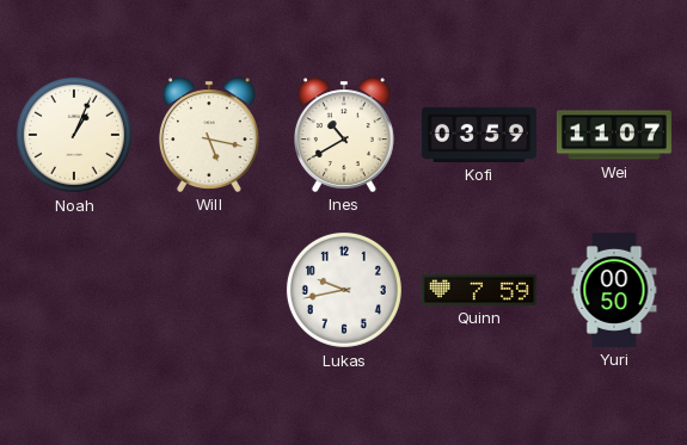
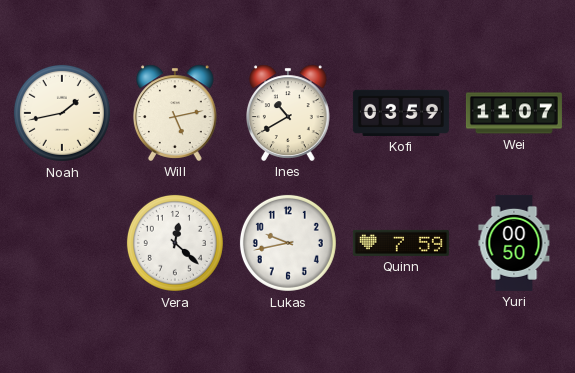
Noah: 1:04 -> 1:43 (62, 113)
Will: 5:17 -> 5:13 (176, 113)
Vera: none -> 12:22 (175, 243)
